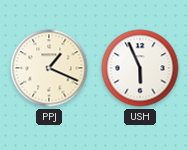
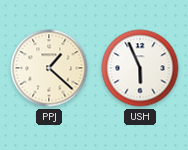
PPJ: 1:19 -> 1:22 (49, 68)
